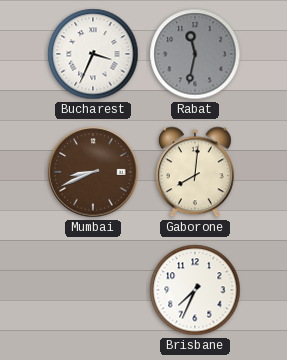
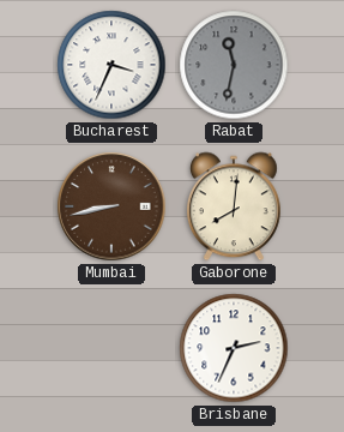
Mumbai: 8:41 -> 8:43 (111, 206)
Brisbane: 7:34 -> 2:34 (234, 348)
